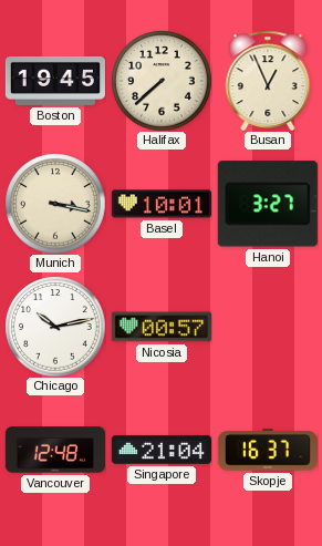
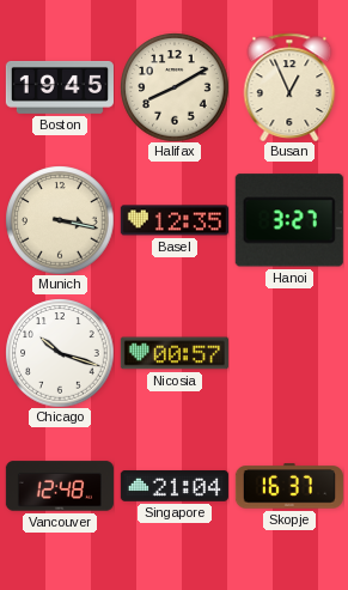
Halifax: 7:38 -> 8:10 (175, 87)
Basel: 10:01 -> 12:35 (175, 220)
Chicago: 10:13 -> 10:18 (60, 353)
